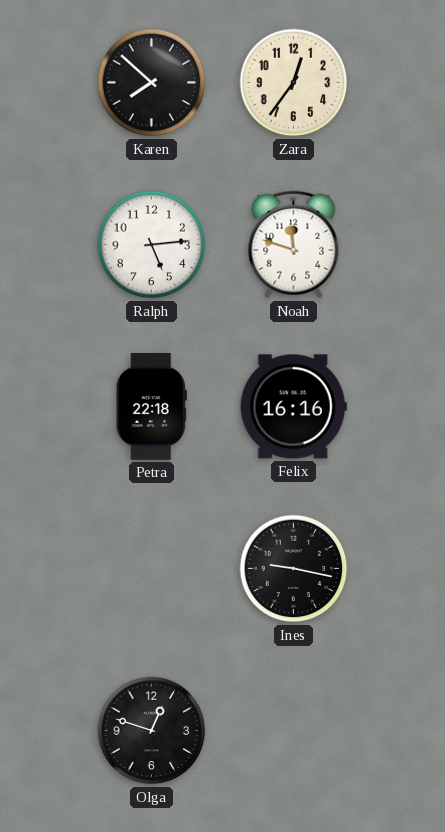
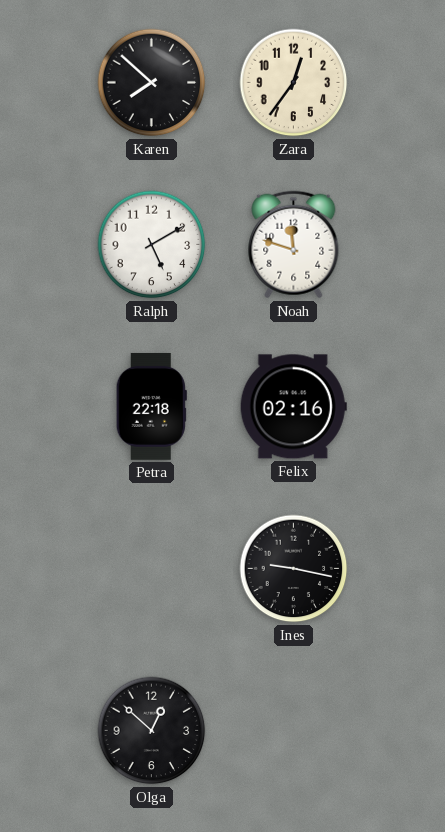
Ralph: 5:14 -> 5:10 (152, 245)
Felix: 16:16 -> 02:16 (293, 407)
Olga: 12:48 -> 12:52 (152, 731)
